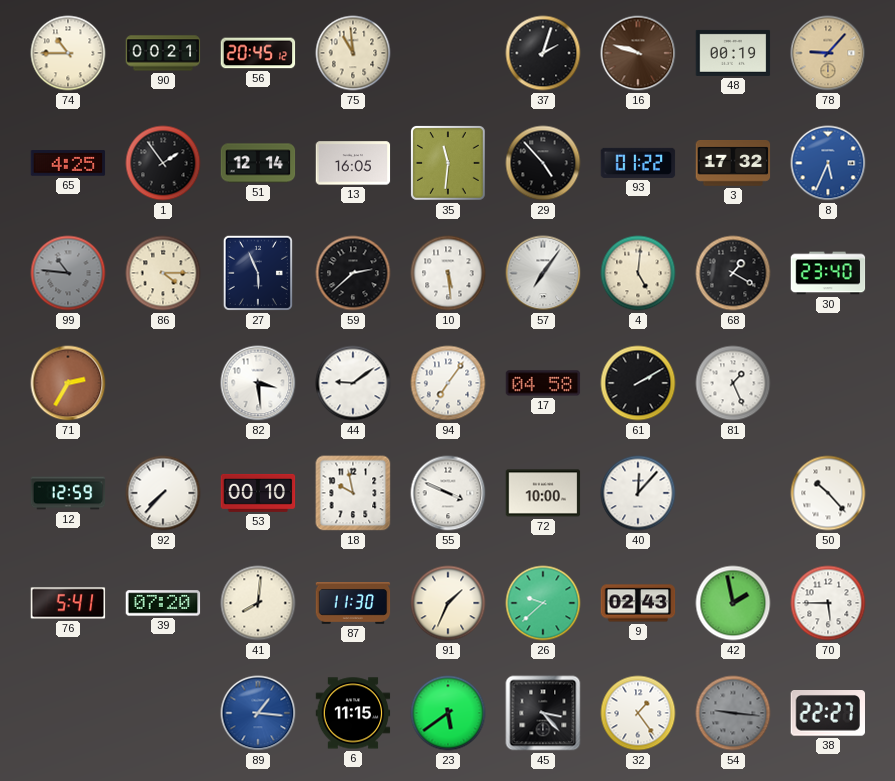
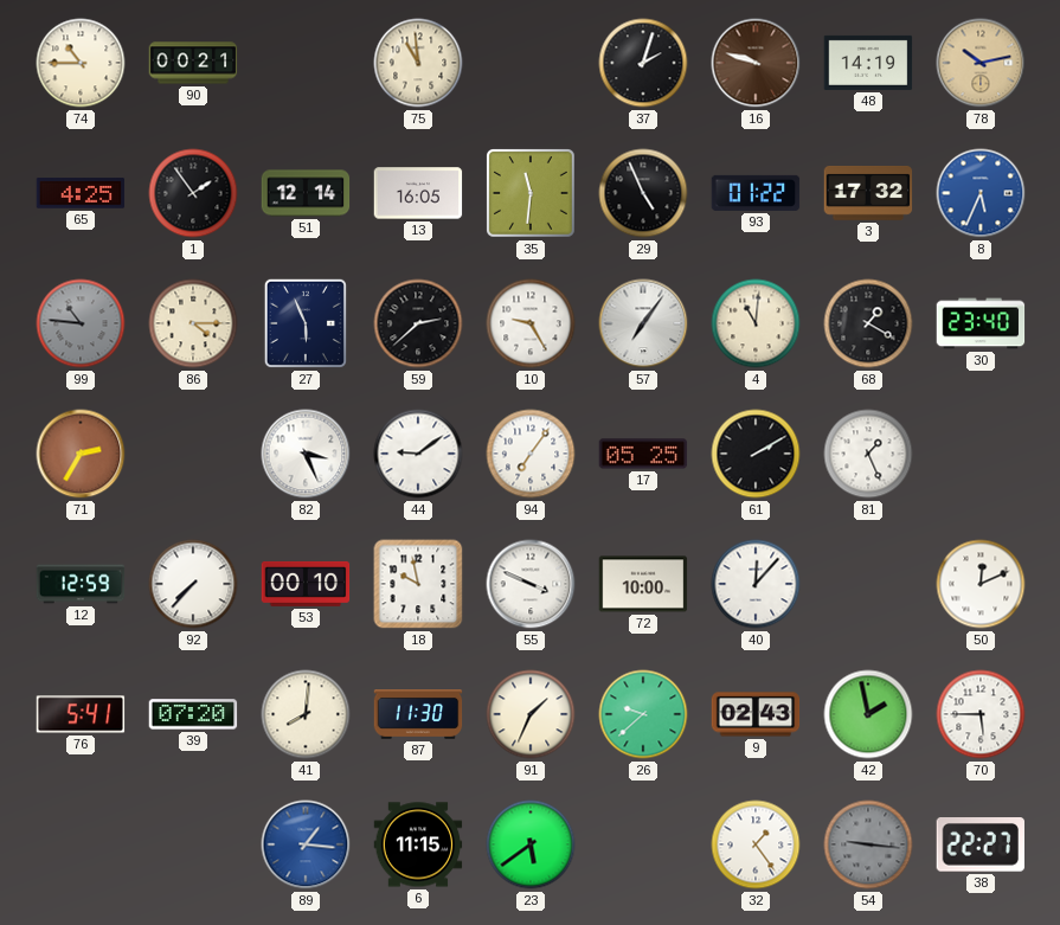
56: 20:45 -> none (258, 53)
48: 00:19 -> 14:19 (868, 63)
78: 9:07 -> 10:13 (981, 63)
29: 4:53 -> 4:56 (643, 193)
10: 5:29 -> 9:25 (531, 323)
4: 5:01 -> 11:01 (756, 323)
82: 3:29 -> 3:26 (306, 454)
17: 04:58 -> 05:25 (643, 454)
50: 10:23 -> 12:11 (981, 584)
45: 3:23 -> none (543, 713)
